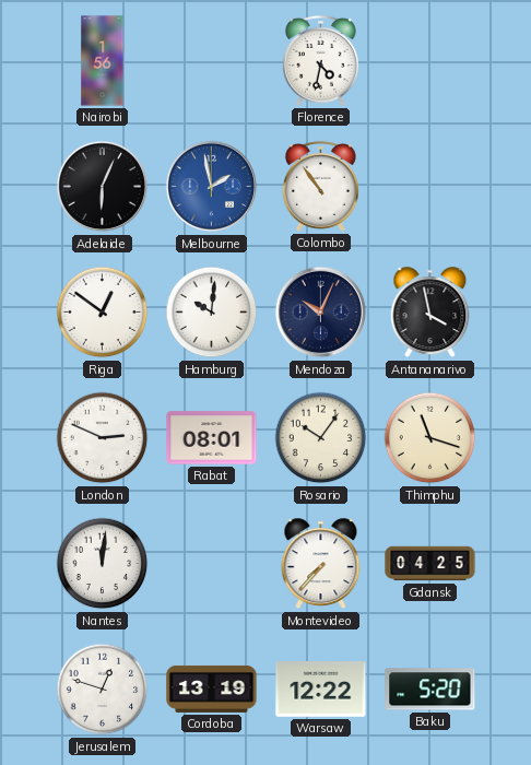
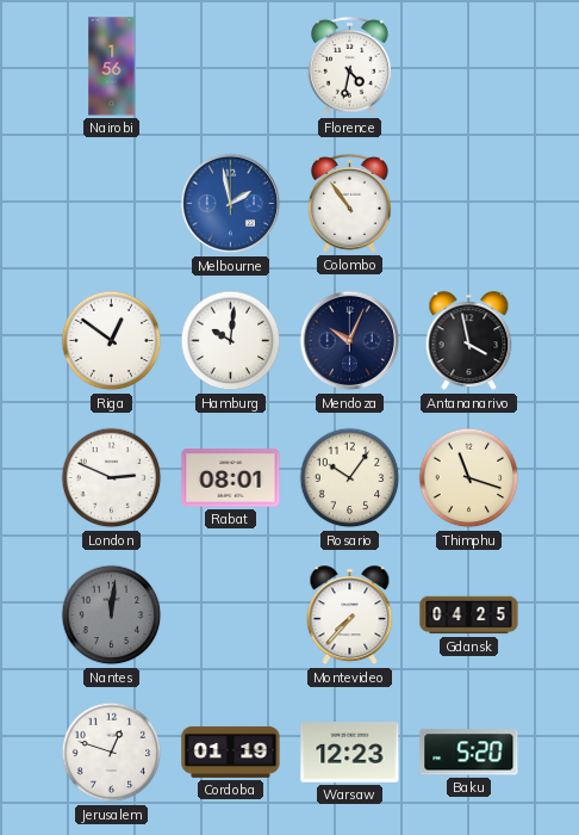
Adelaide: 6:04 -> none (103, 187)
Nantes dial: white -> grey (112, 616)
Cordoba: 13:19 -> 01:19 (231, 751)
Warsaw: 12:22 -> 12:23 (350, 753)
